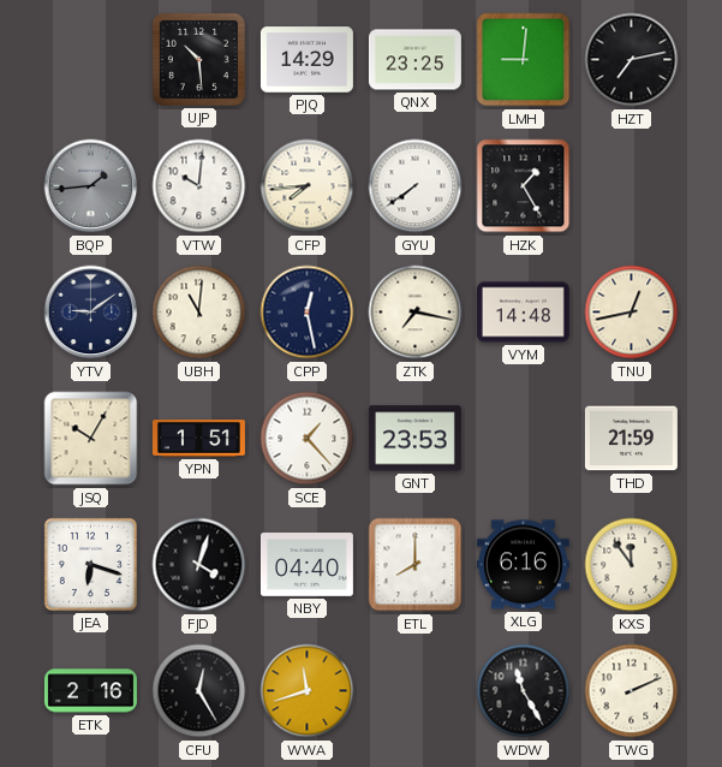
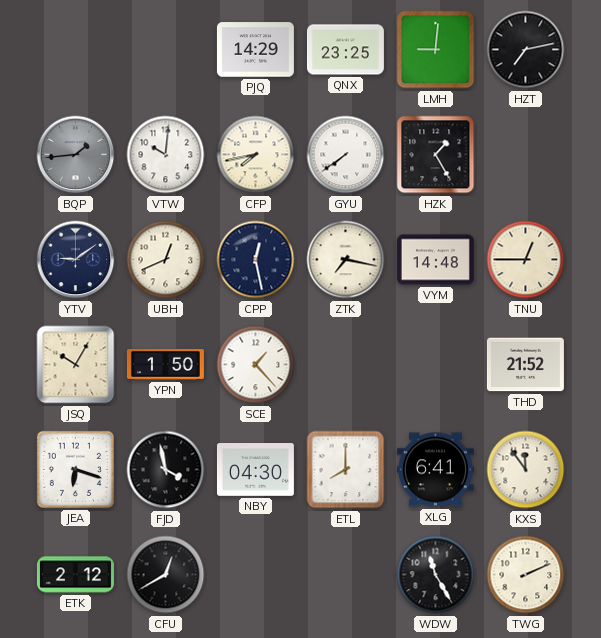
UJP: 10:29 -> none (198, 59)
CFP: 7:44 -> 7:43 (256, 155)
UBH: 11:01 -> 12:41 (166, 260)
TNU: 12:43 -> 12:45 (526, 260)
YPN: 1:51 -> 1:50 (165, 365)
GNT: 23:53 -> none (414, 439)
THD: 21:59 -> 21:52 (525, 365)
FJD: 4:03 -> 3:58 (166, 470)
NBY: 04:40 -> 04:30 (255, 470)
XLG: 6:16 -> 6:41 (435, 470)
ETK: 2:16 -> 2:12 (75, 575)
CFU: 12:25 -> 12:40 (166, 575)
WWA: 11:42 -> none (308, 691)
